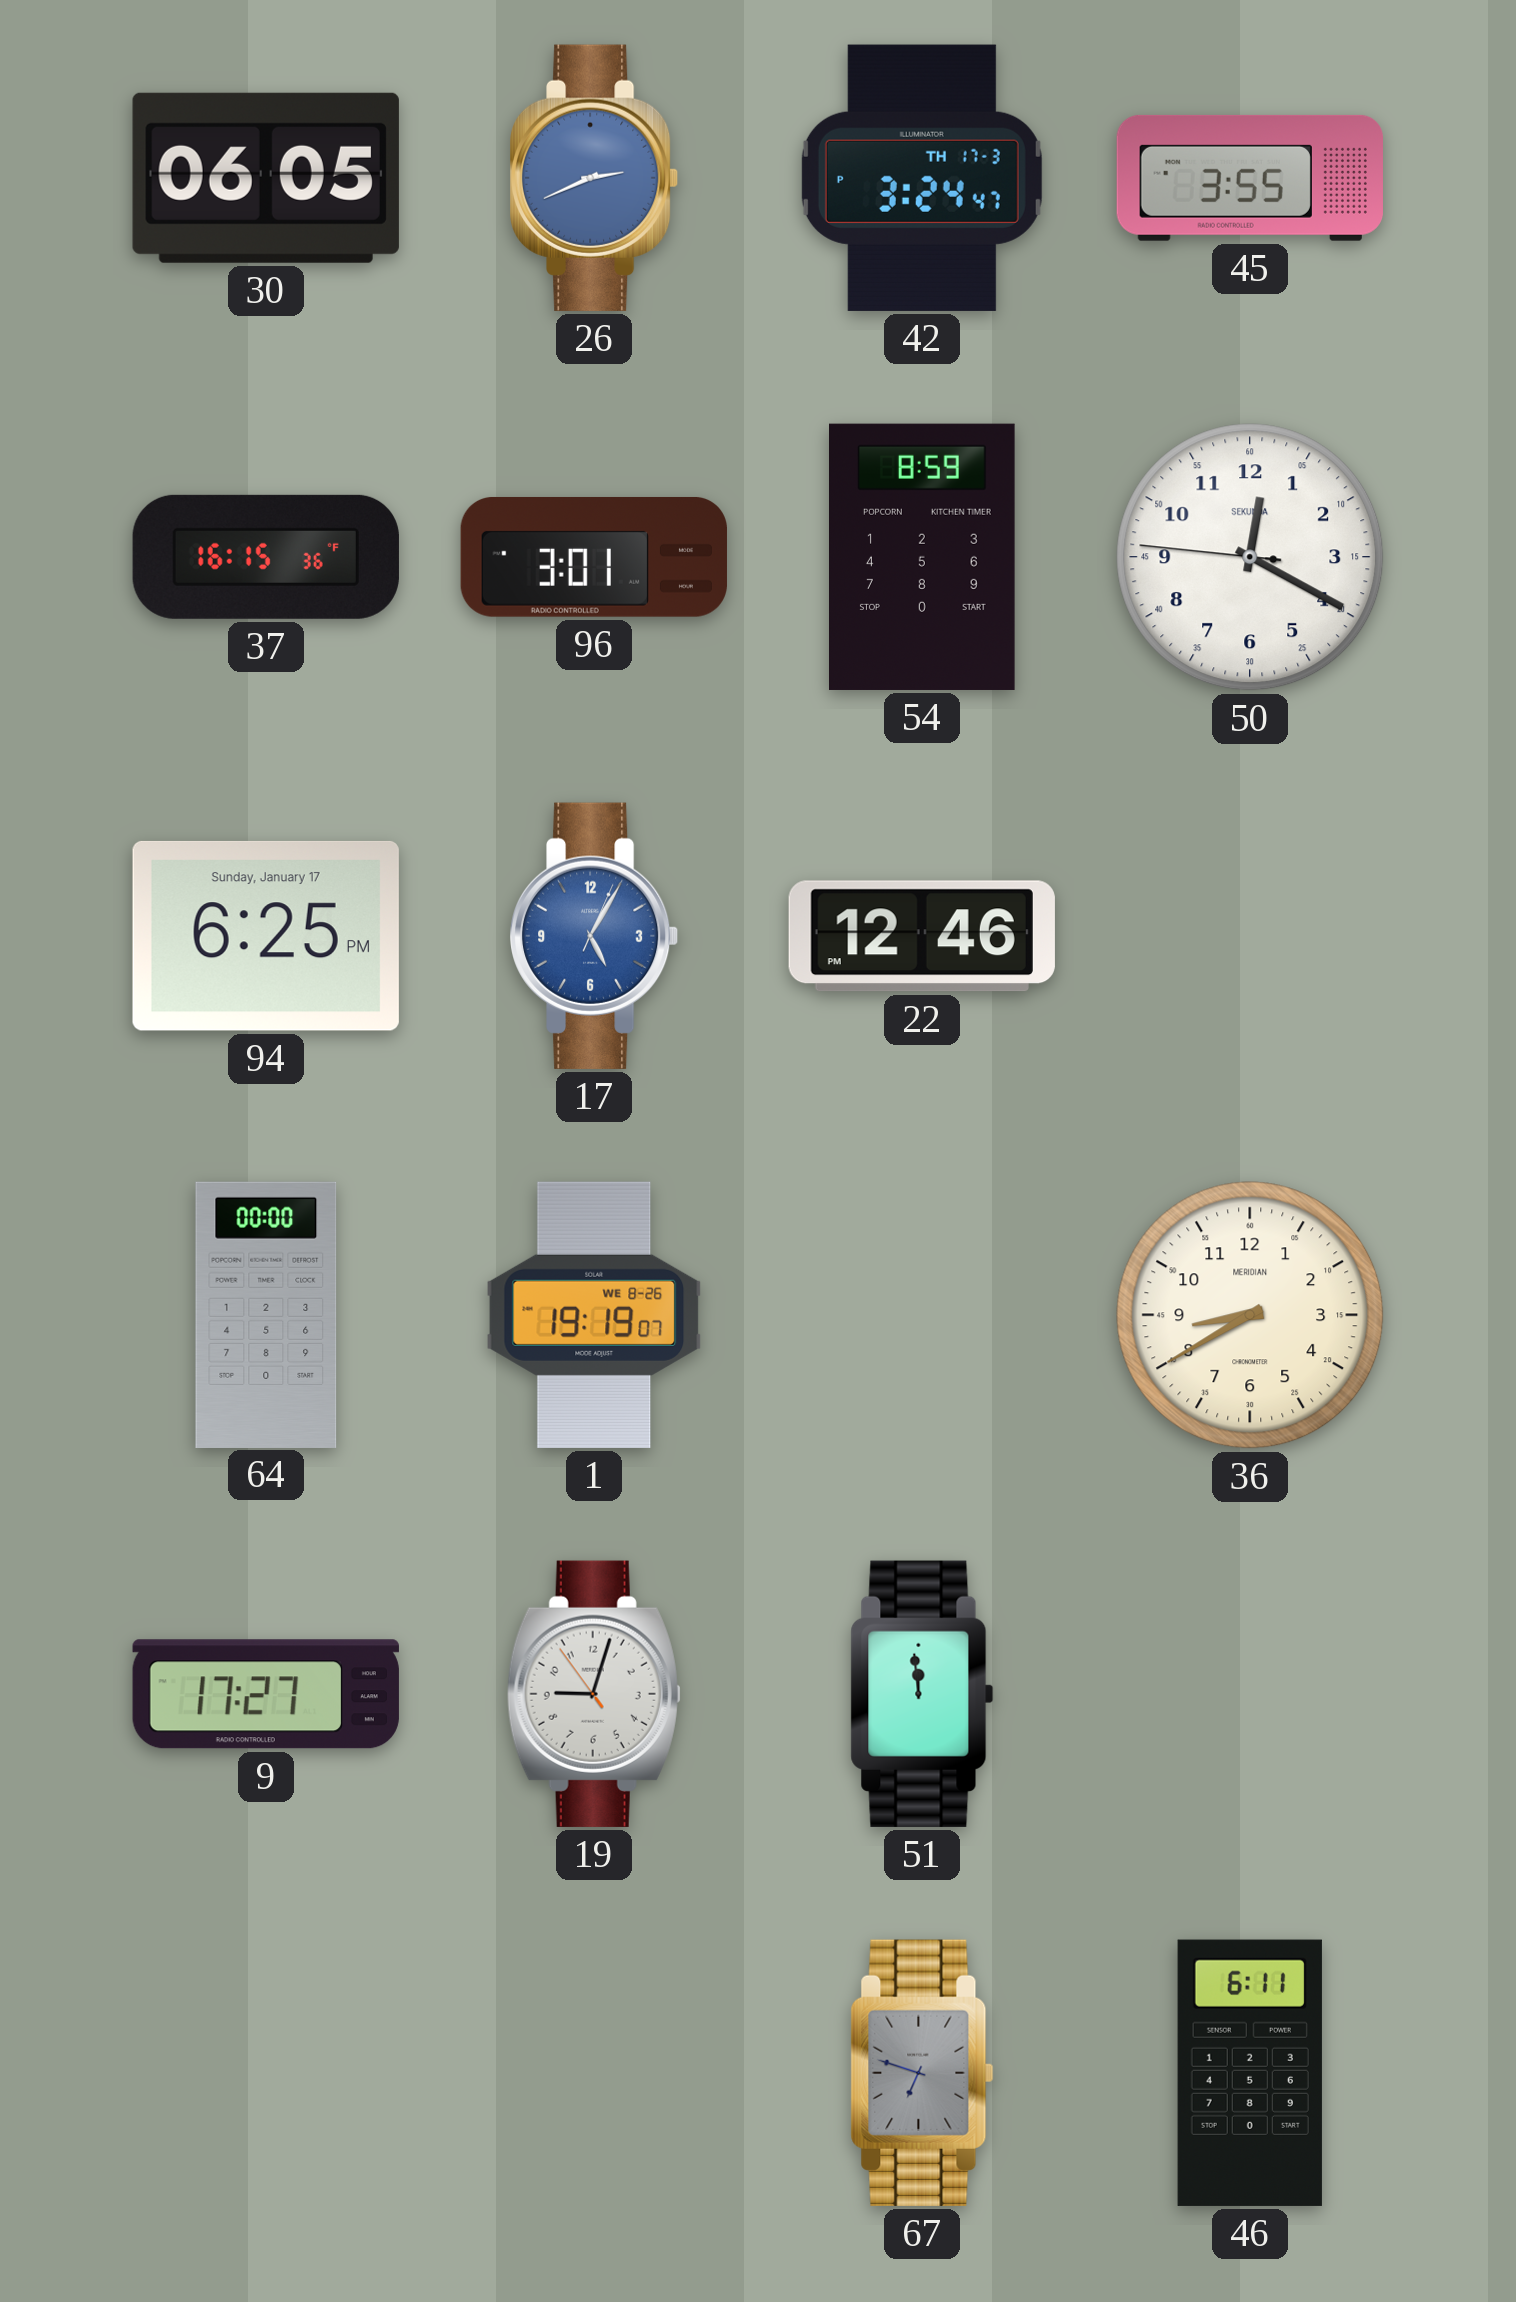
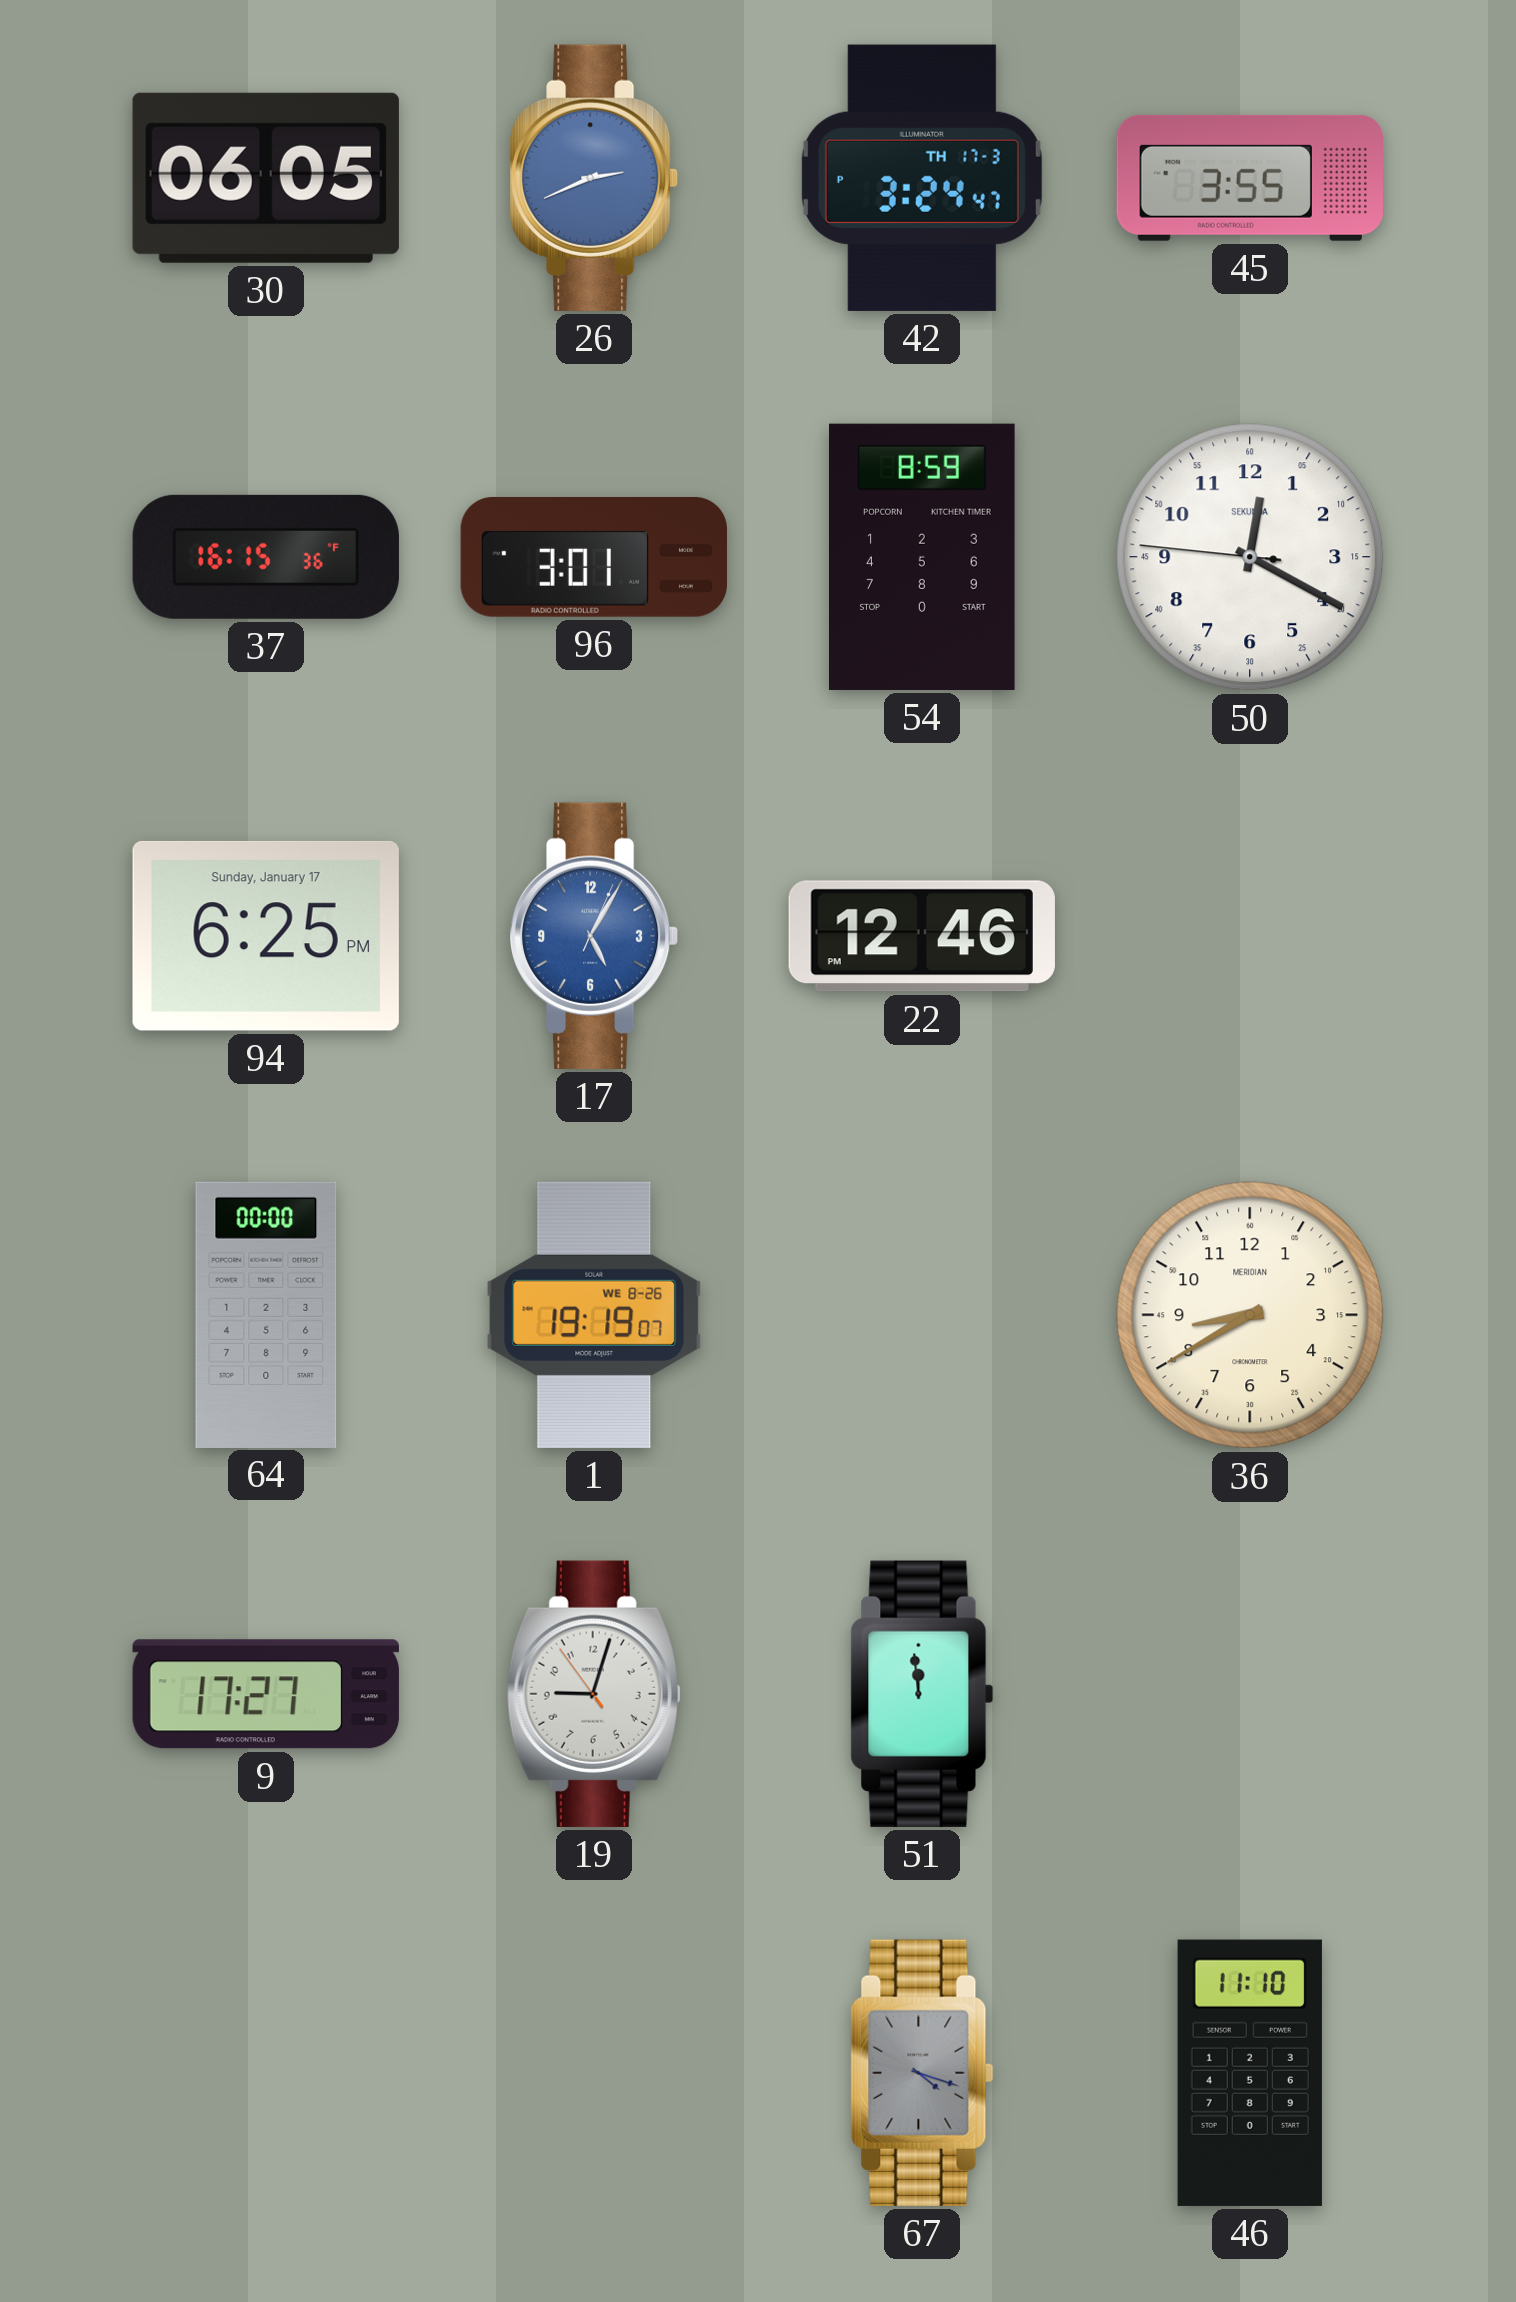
67: 6:48 -> 4:18 (922, 2073)
46: 6:11 -> 11:10 (1250, 2073)
